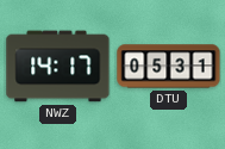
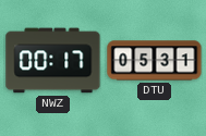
NWZ: 14:17 -> 00:17 (53, 61)
